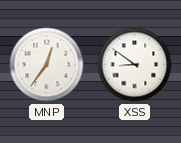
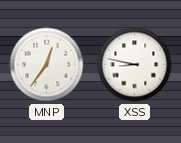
XSS: 8:51 -> 8:47 (135, 65)
